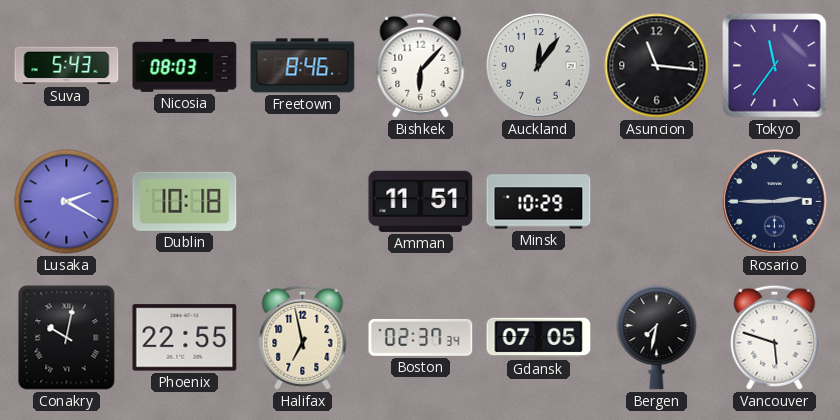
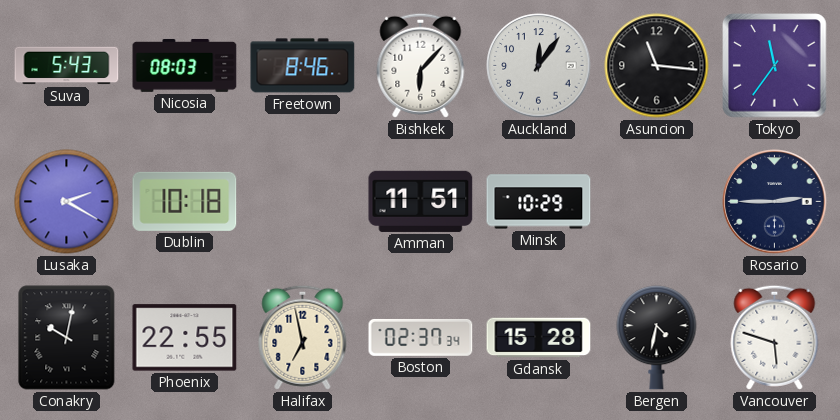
Gdansk: 07:05 -> 15:28 (539, 338)
Bergen: 7:32 -> 4:32 (657, 338)
